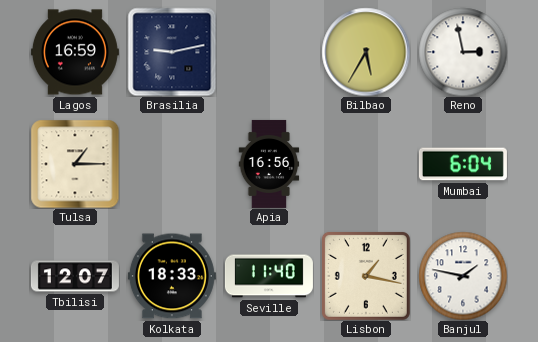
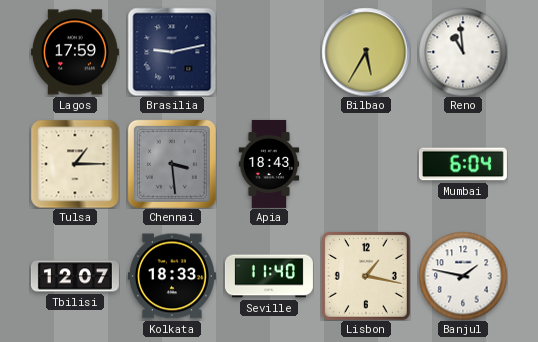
Lagos: 16:59 -> 17:59 (75, 52)
Reno: 2:58 -> 10:59 (463, 52)
Chennai: none -> 3:29 (172, 164)
Apia: 16:56 -> 18:43 (269, 164)
